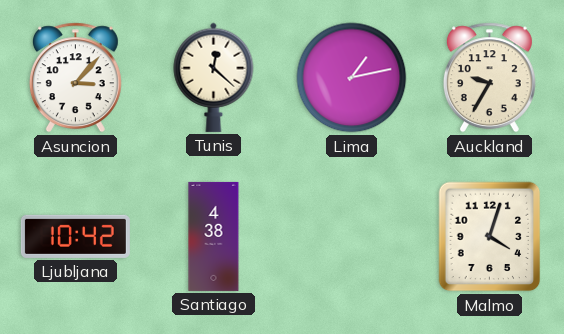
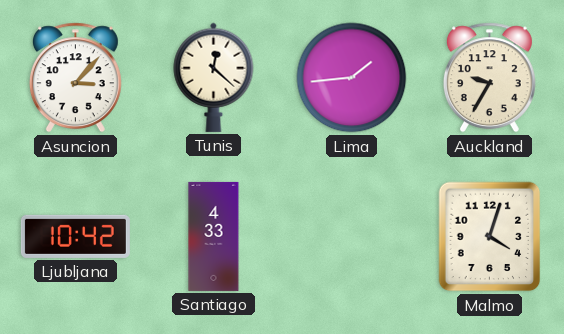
Lima: 1:13 -> 1:44 (352, 78)
Santiago: 4:38 -> 4:33 (214, 236)
